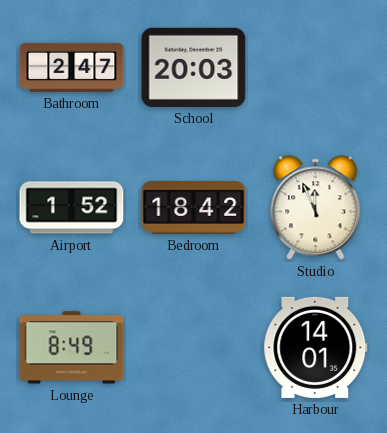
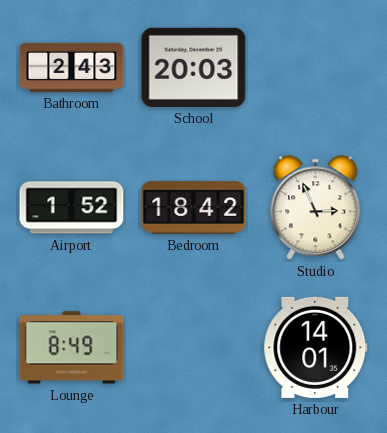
Bathroom: 2:47 -> 2:43 (72, 67)
Studio: 11:56 -> 2:56 (316, 208)
